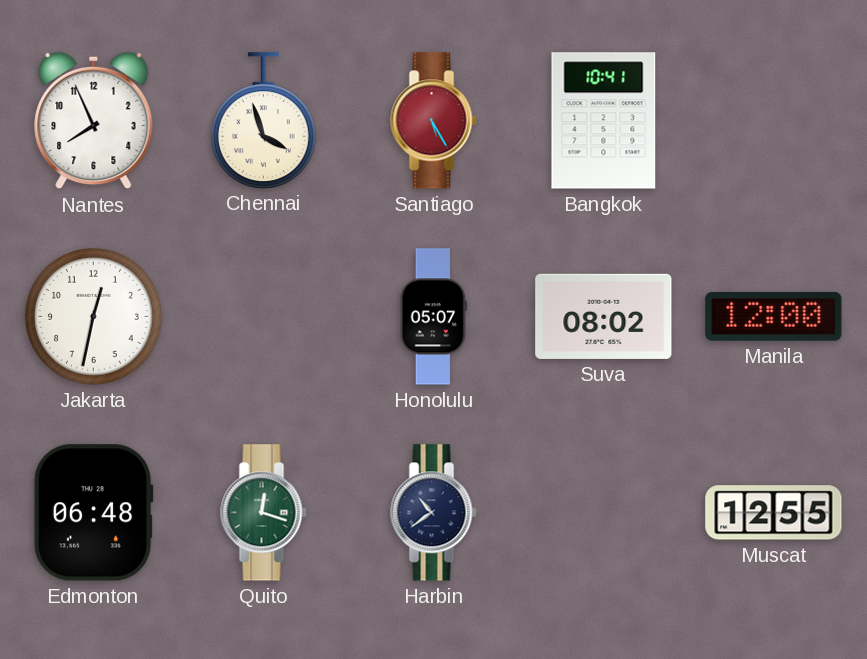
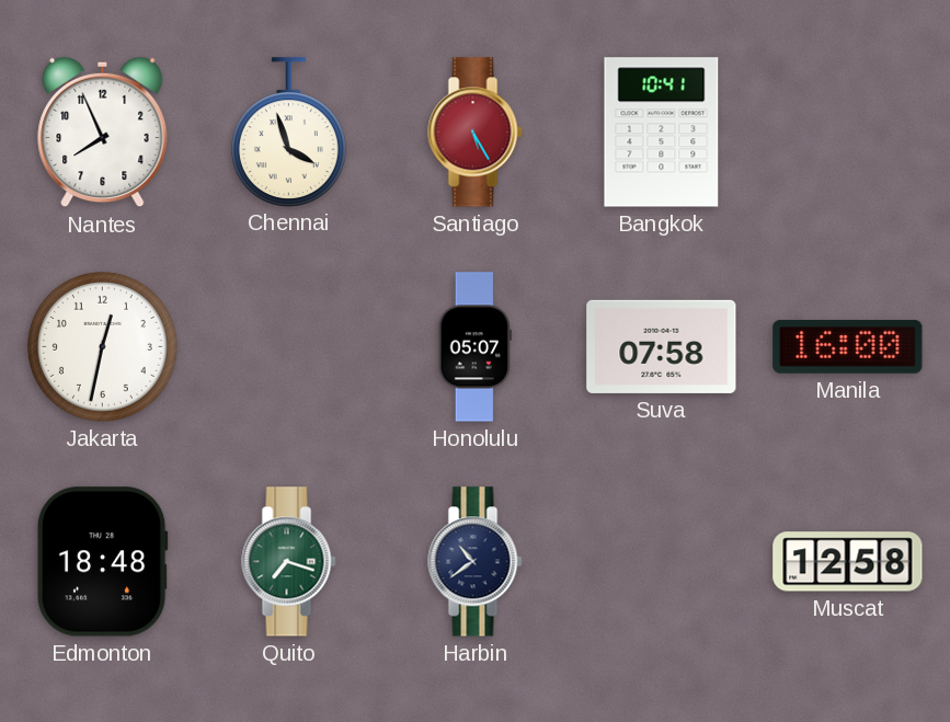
Suva: 08:02 -> 07:58 (662, 346)
Manila: 12:00 -> 16:00 (848, 346)
Edmonton: 06:48 -> 18:48 (102, 562)
Quito: 12:18 -> 7:18 (289, 562)
Muscat: 12:55 -> 12:58 (848, 562)
